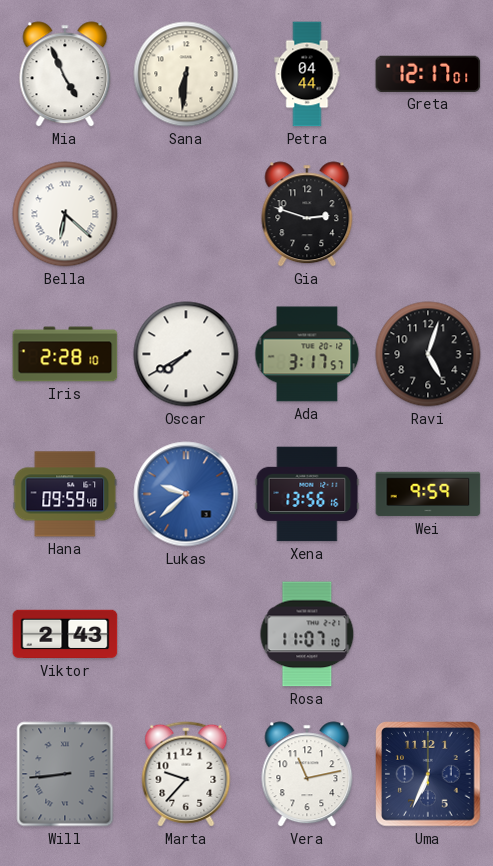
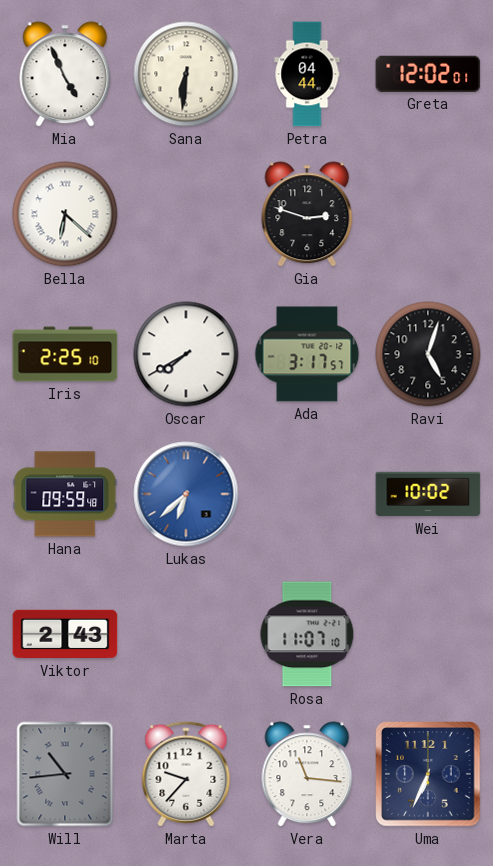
Greta: 12:17 -> 12:02 (428, 74)
Iris: 2:28 -> 2:25 (65, 354)
Lukas: 9:38 -> 6:38 (186, 494)
Xena: 13:56 -> none (307, 494)
Wei: 9:59 -> 10:02 (428, 494)
Will: 8:44 -> 10:44 (65, 774)
Vera: 11:13 -> 11:16 (307, 774)
